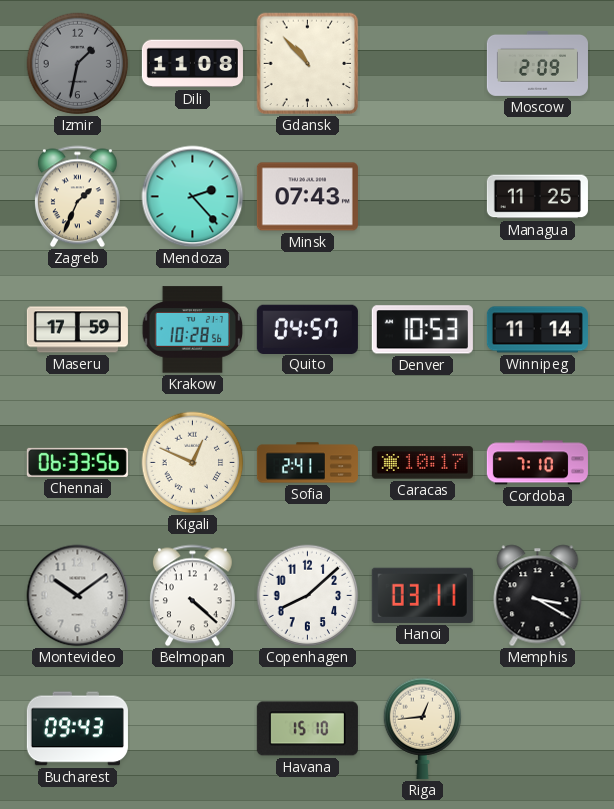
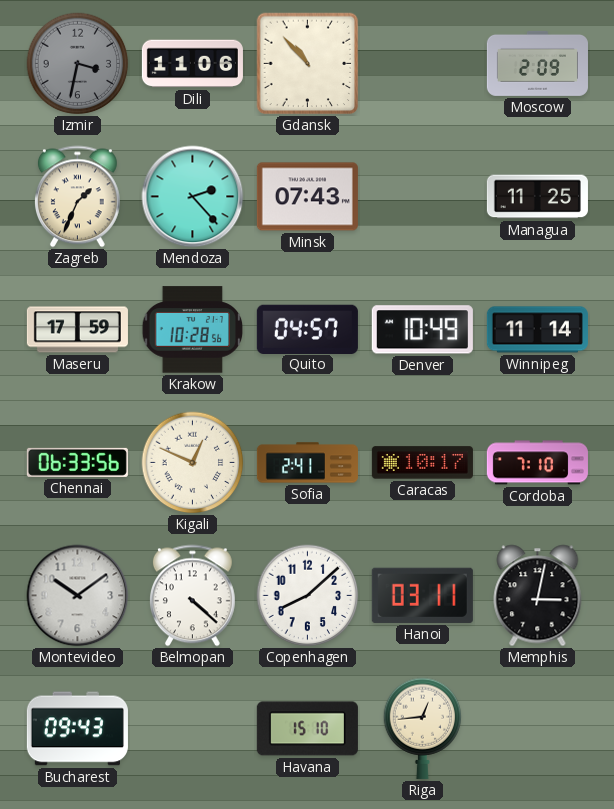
Izmir: 1:32 -> 3:32 (78, 64)
Dili: 11:08 -> 11:06 (192, 64)
Denver: 10:53 -> 10:49 (422, 330)
Memphis: 3:20 -> 3:02 (538, 596)
